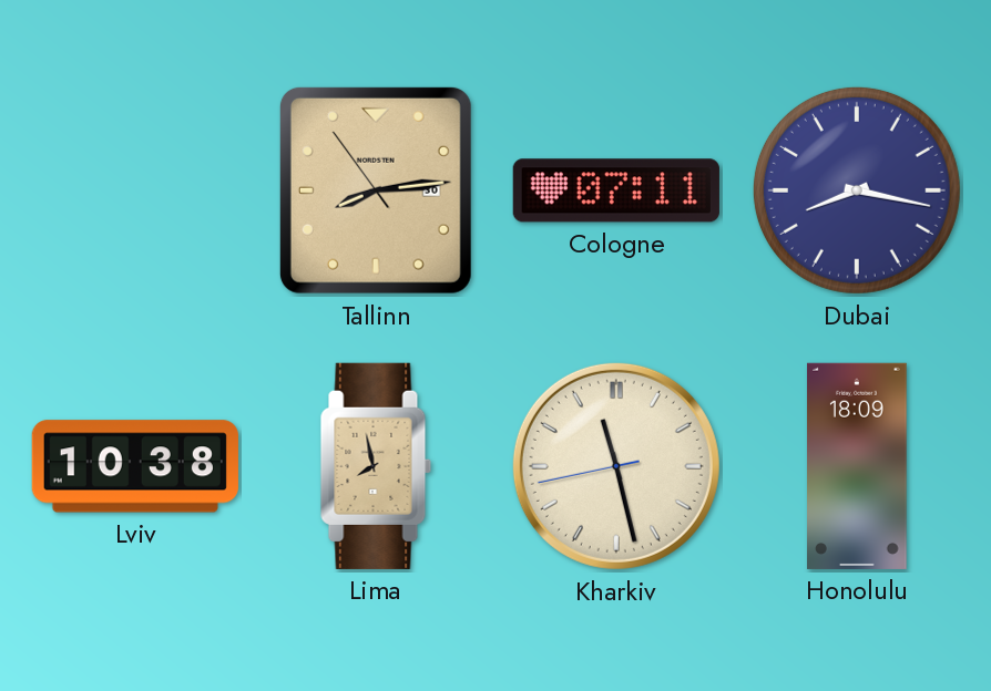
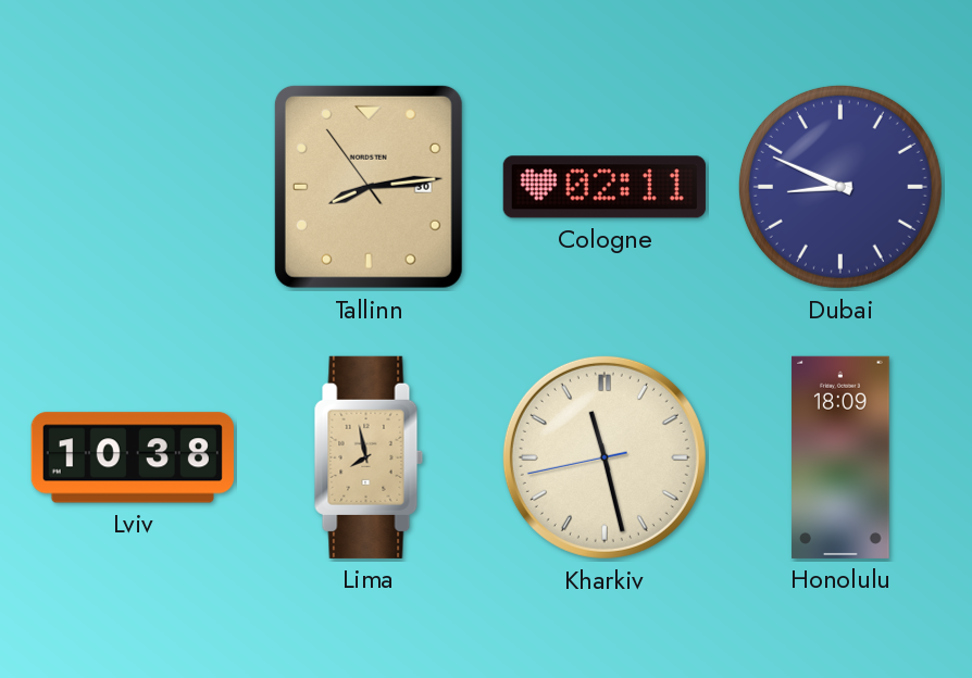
Cologne: 07:11 -> 02:11 (605, 187)
Dubai: 8:17 -> 8:49 (840, 187)
